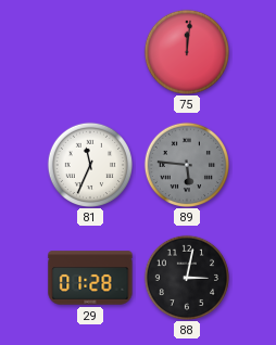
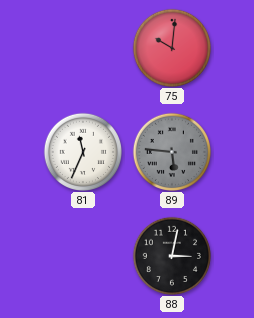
75: 12:01 -> 10:01 (171, 47)
29: 01:28 -> none (90, 278)
